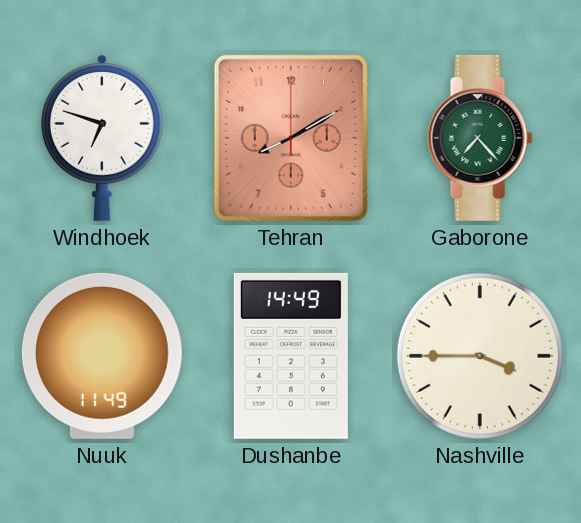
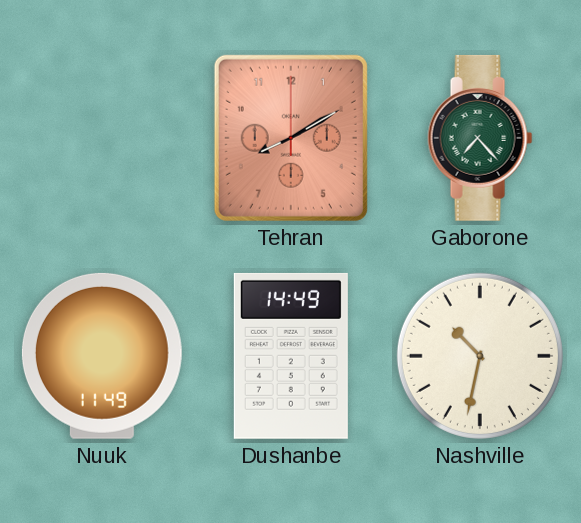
Windhoek: 6:48 -> none (102, 137)
Nashville: 3:45 -> 10:32 (480, 356)
